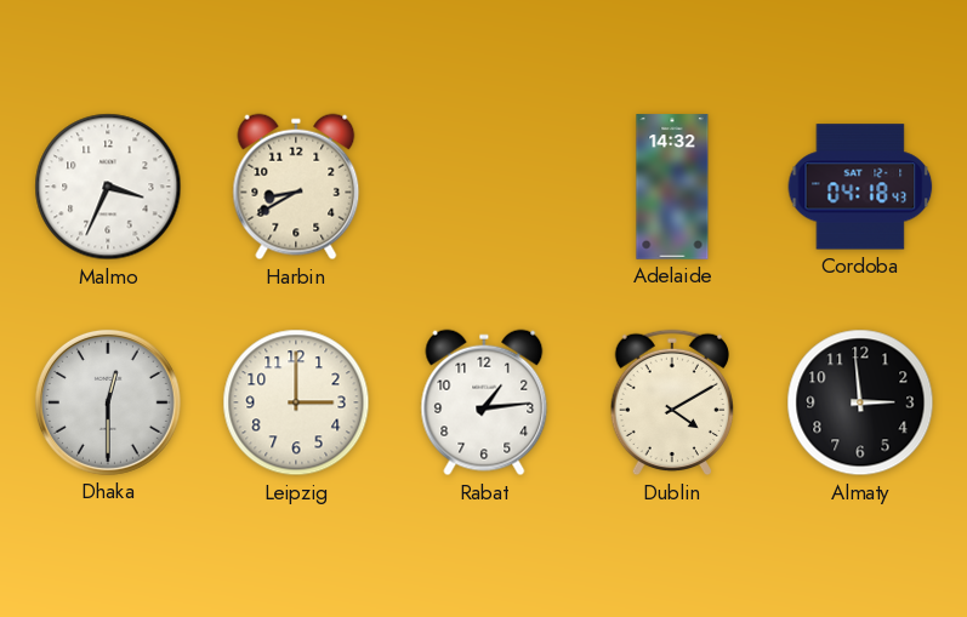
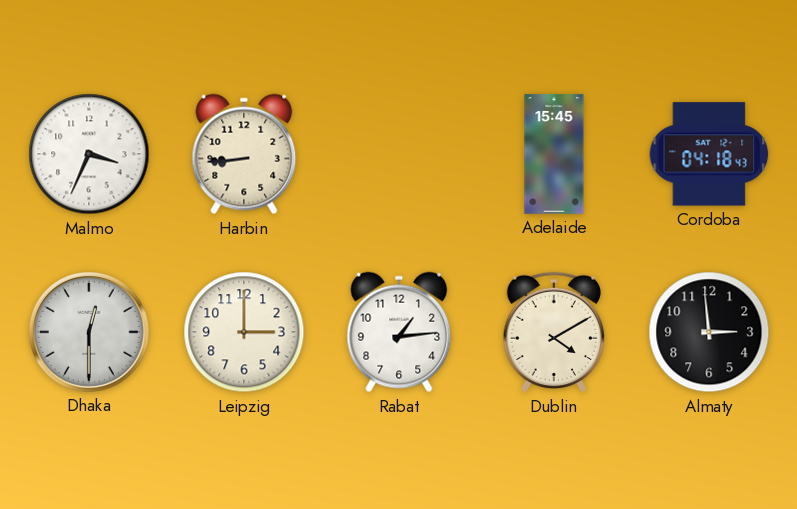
Harbin: 8:40 -> 8:44 (244, 154)
Adelaide: 14:32 -> 15:45 (554, 154)
